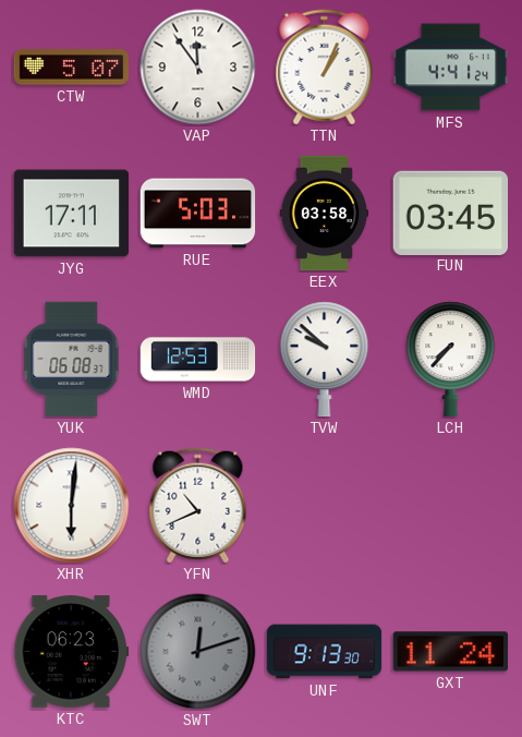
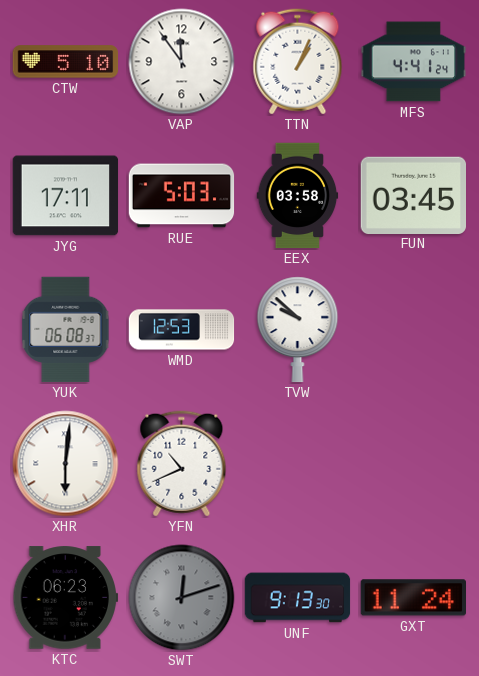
CTW: 5:07 -> 5:10 (66, 62)
LCH: 7:37 -> none (451, 360)
